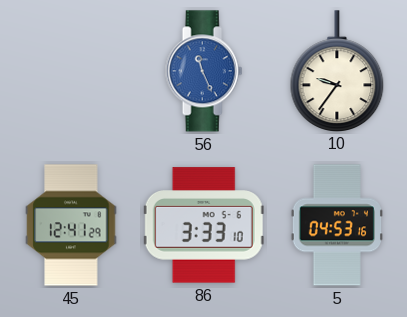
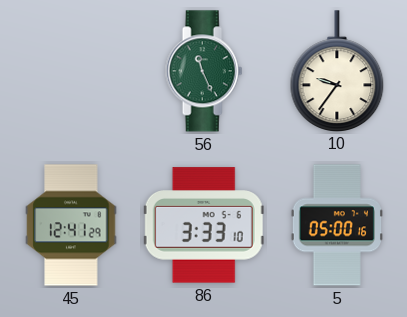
56 dial: blue -> green (204, 71)
5: 04:53 -> 05:00 (337, 225)
